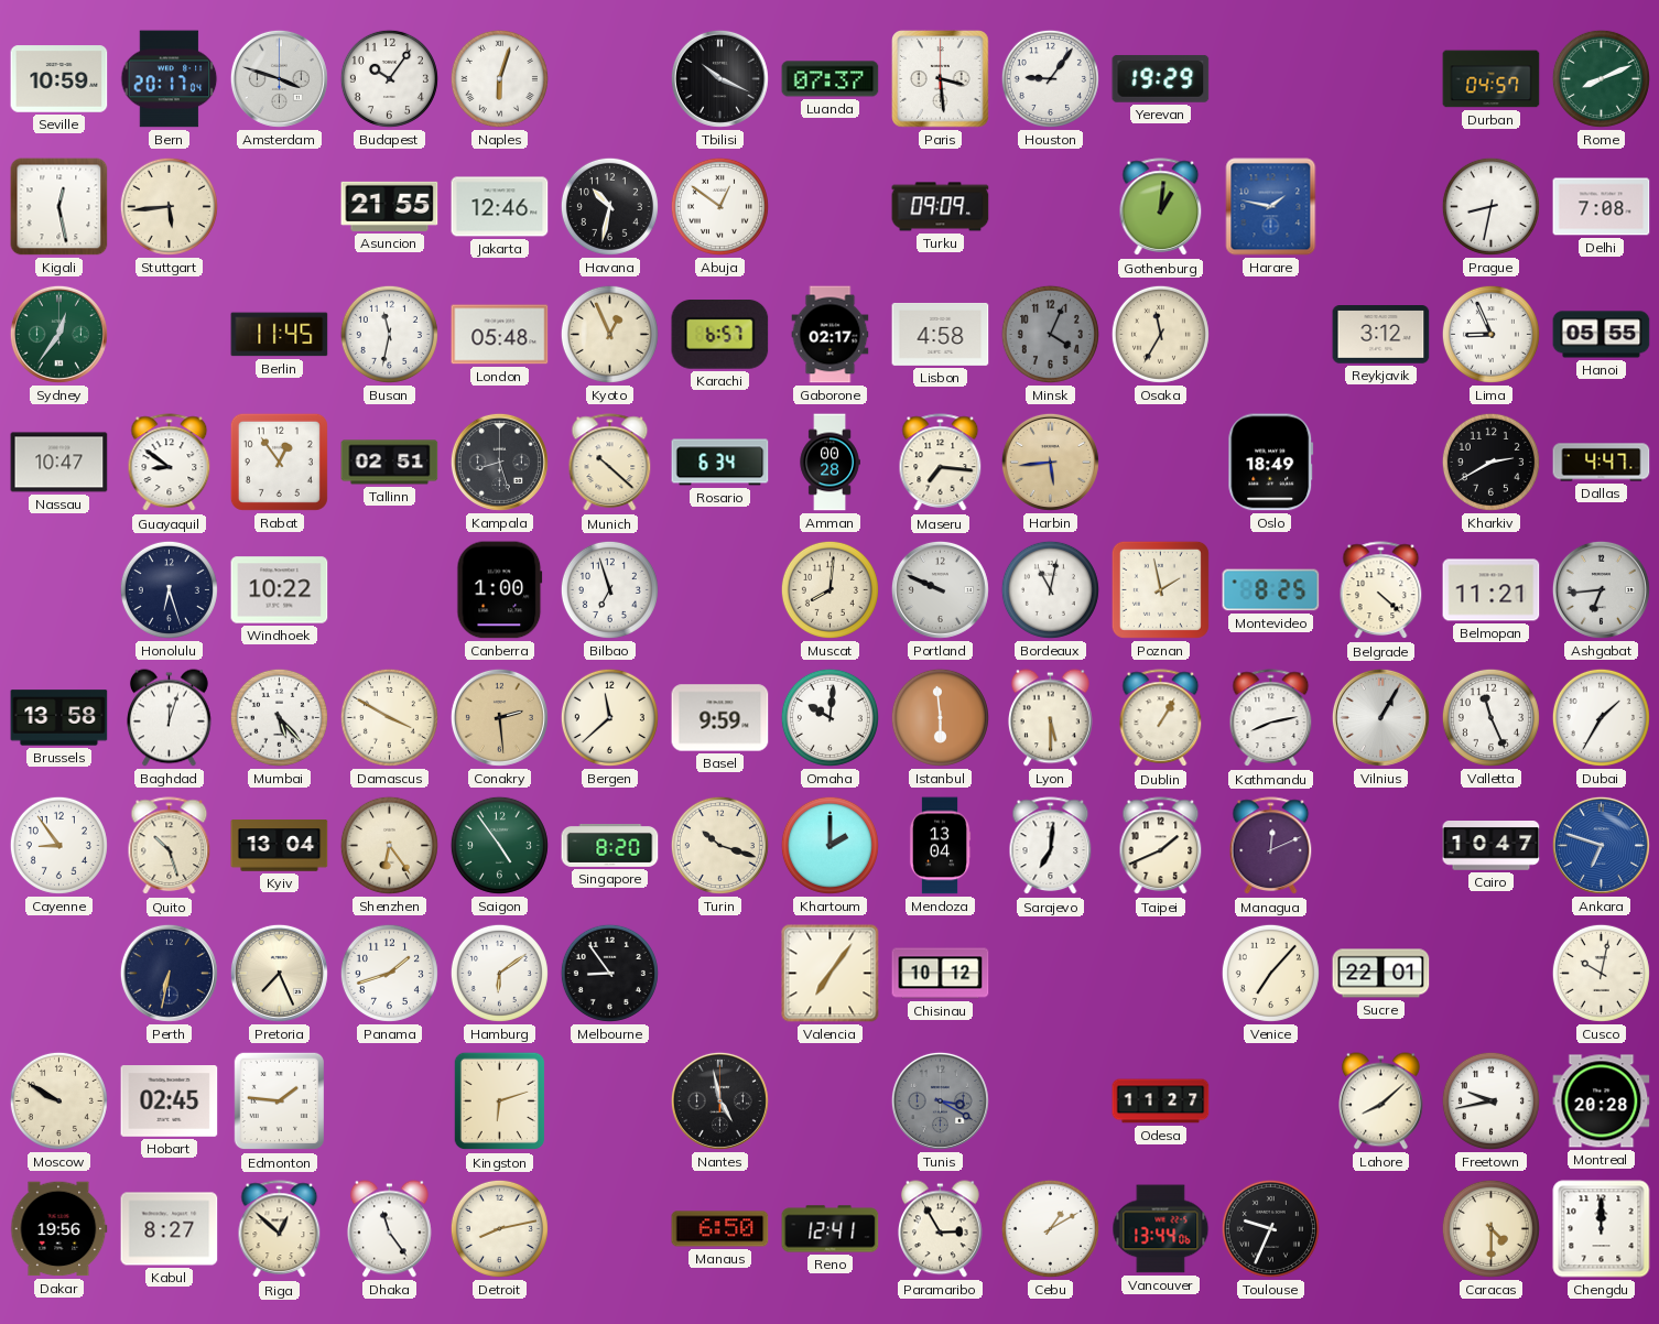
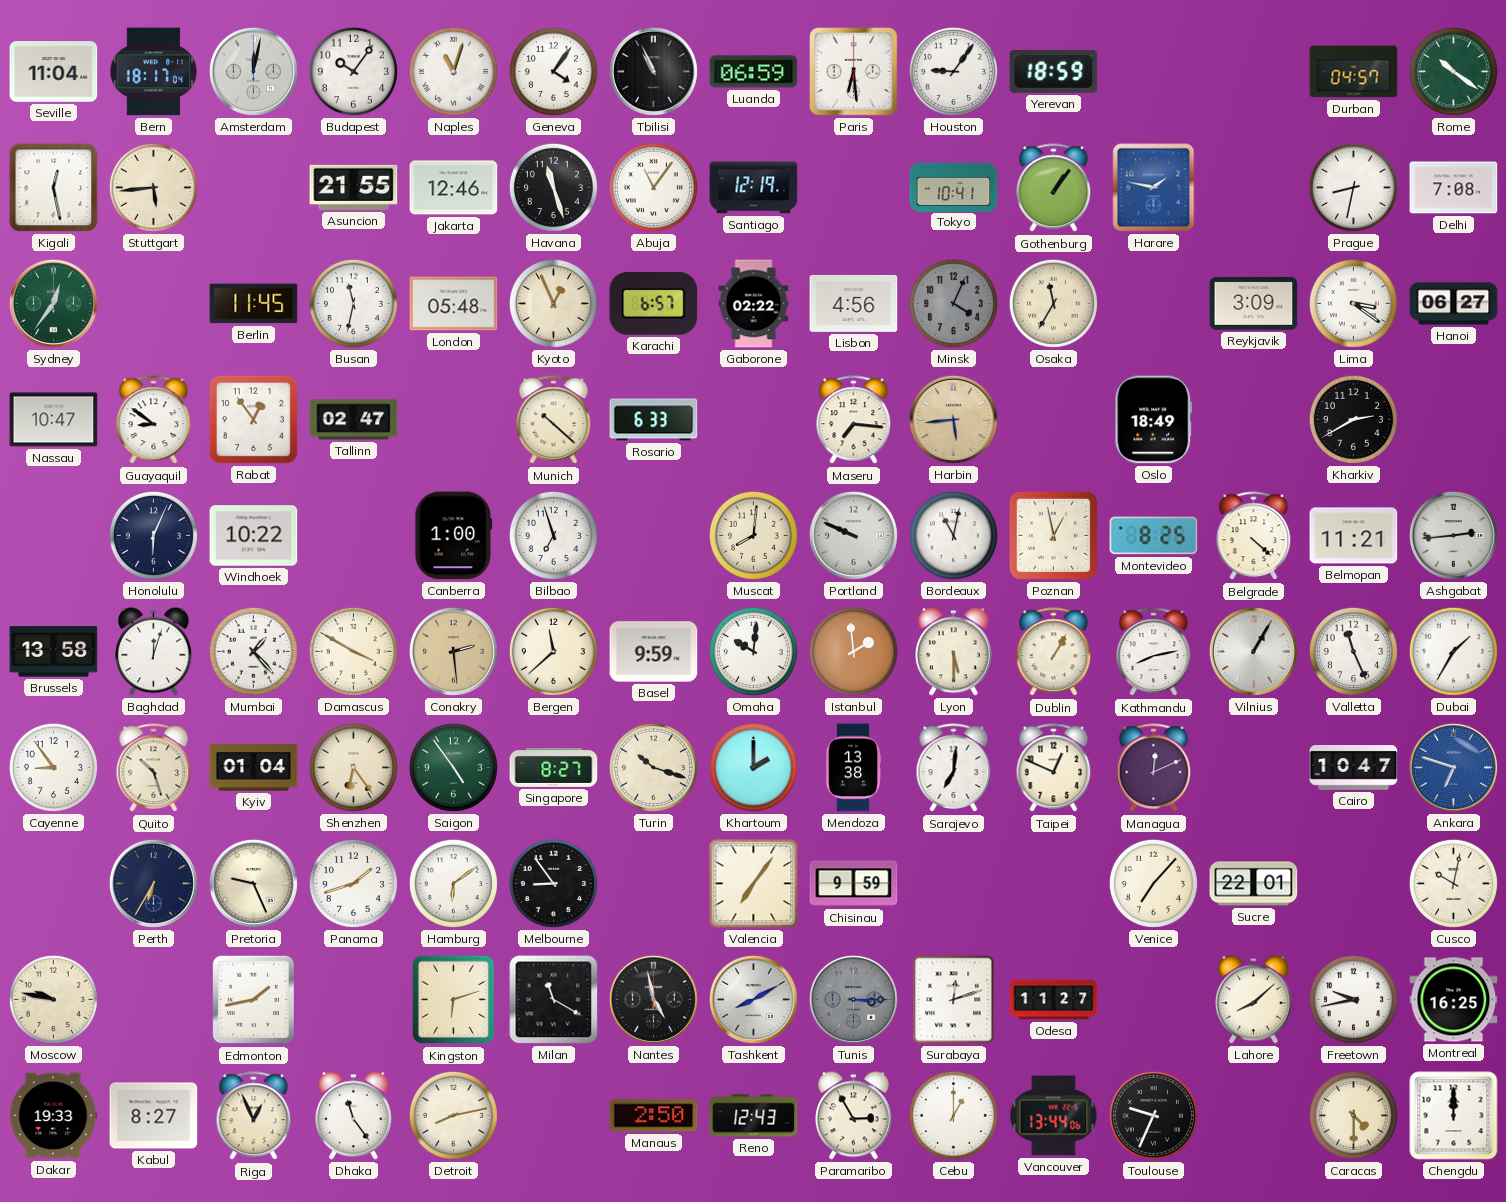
Seville: 10:59 -> 11:04 (54, 72)
Bern: 20:17 -> 18:17 (154, 72)
Amsterdam: 3:48 -> 12:02 (253, 71)
Naples: 6:03 -> 11:03 (453, 71)
Geneva: none -> 4:06 (553, 71)
Tbilisi: 10:19 -> 10:56 (653, 71)
Luanda: 07:37 -> 06:59 (754, 72)
Paris: 3:29 -> 6:29 (854, 72)
Yerevan: 19:29 -> 18:59 (1054, 71)
Rome: 8:11 -> 10:21 (1453, 71)
Havana: 10:32 -> 11:27 (553, 187)
Abuja: 12:51 -> 11:06 (653, 187)
Santiago: none -> 12:19 (754, 188)
Turku: 09:09 -> none (941, 207)
Tokyo: none -> 10:41 (954, 187)
Gothenburg: 1:01 -> 1:06 (1054, 188)
Gaborone: 02:17 -> 02:22 (754, 304)
Lisbon: 4:58 -> 4:56 (854, 303)
Reykjavik: 3:12 -> 3:09 (1254, 304)
Lima: 8:56 -> 3:21 (1353, 303)
Hanoi: 05:55 -> 06:27 (1454, 304)
Tallinn: 02:51 -> 02:47 (354, 420)
Kampala: 8:27 -> none (499, 462)
Rosario: 6:34 -> 6:33 (654, 420)
Amman: 00:28 -> none (829, 463)
Dallas: 4:47 -> none (1602, 463)
Honolulu: 6:27 -> 6:04 (153, 535)
Poznan: 1:58 -> 12:58 (1053, 535)
Ashgabat: 6:44 -> 2:44 (1453, 535)
Mumbai: 5:23 -> 1:23 (253, 651)
Istanbul: 5:59 -> 1:59 (853, 651)
Kyiv: 13:04 -> 01:04 (254, 768)
Singapore: 8:20 -> 8:27 (554, 767)
Mendoza: 13:04 -> 13:38 (853, 768)
Taipei: 1:41 -> 12:49 (1054, 768)
Perth: 6:32 -> 6:35 (153, 883)
Pretoria: 7:26 -> 9:26 (253, 883)
Chisinau: 10:12 -> 9:59 (854, 884)
Moscow: 9:50 -> 9:47 (53, 999)
Hobart: 02:45 -> none (170, 1101)
Edmonton: 1:46 -> 1:43 (254, 1000)
Milan: none -> 11:20 (554, 1000)
Tashkent: none -> 8:10 (753, 999)
Tunis: 3:20 -> 3:15 (853, 999)
Surabaya: none -> 12:12 (954, 1000)
Montreal: 20:28 -> 16:25 (1454, 1000)
Dakar: 19:56 -> 19:33 (54, 1116)
Riga: 12:52 -> 12:56 (254, 1116)
Manaus: 6:50 -> 2:50 (654, 1116)
Reno: 12:41 -> 12:43 (754, 1116)
Cebu: 1:10 -> 1:00 (953, 1115)
